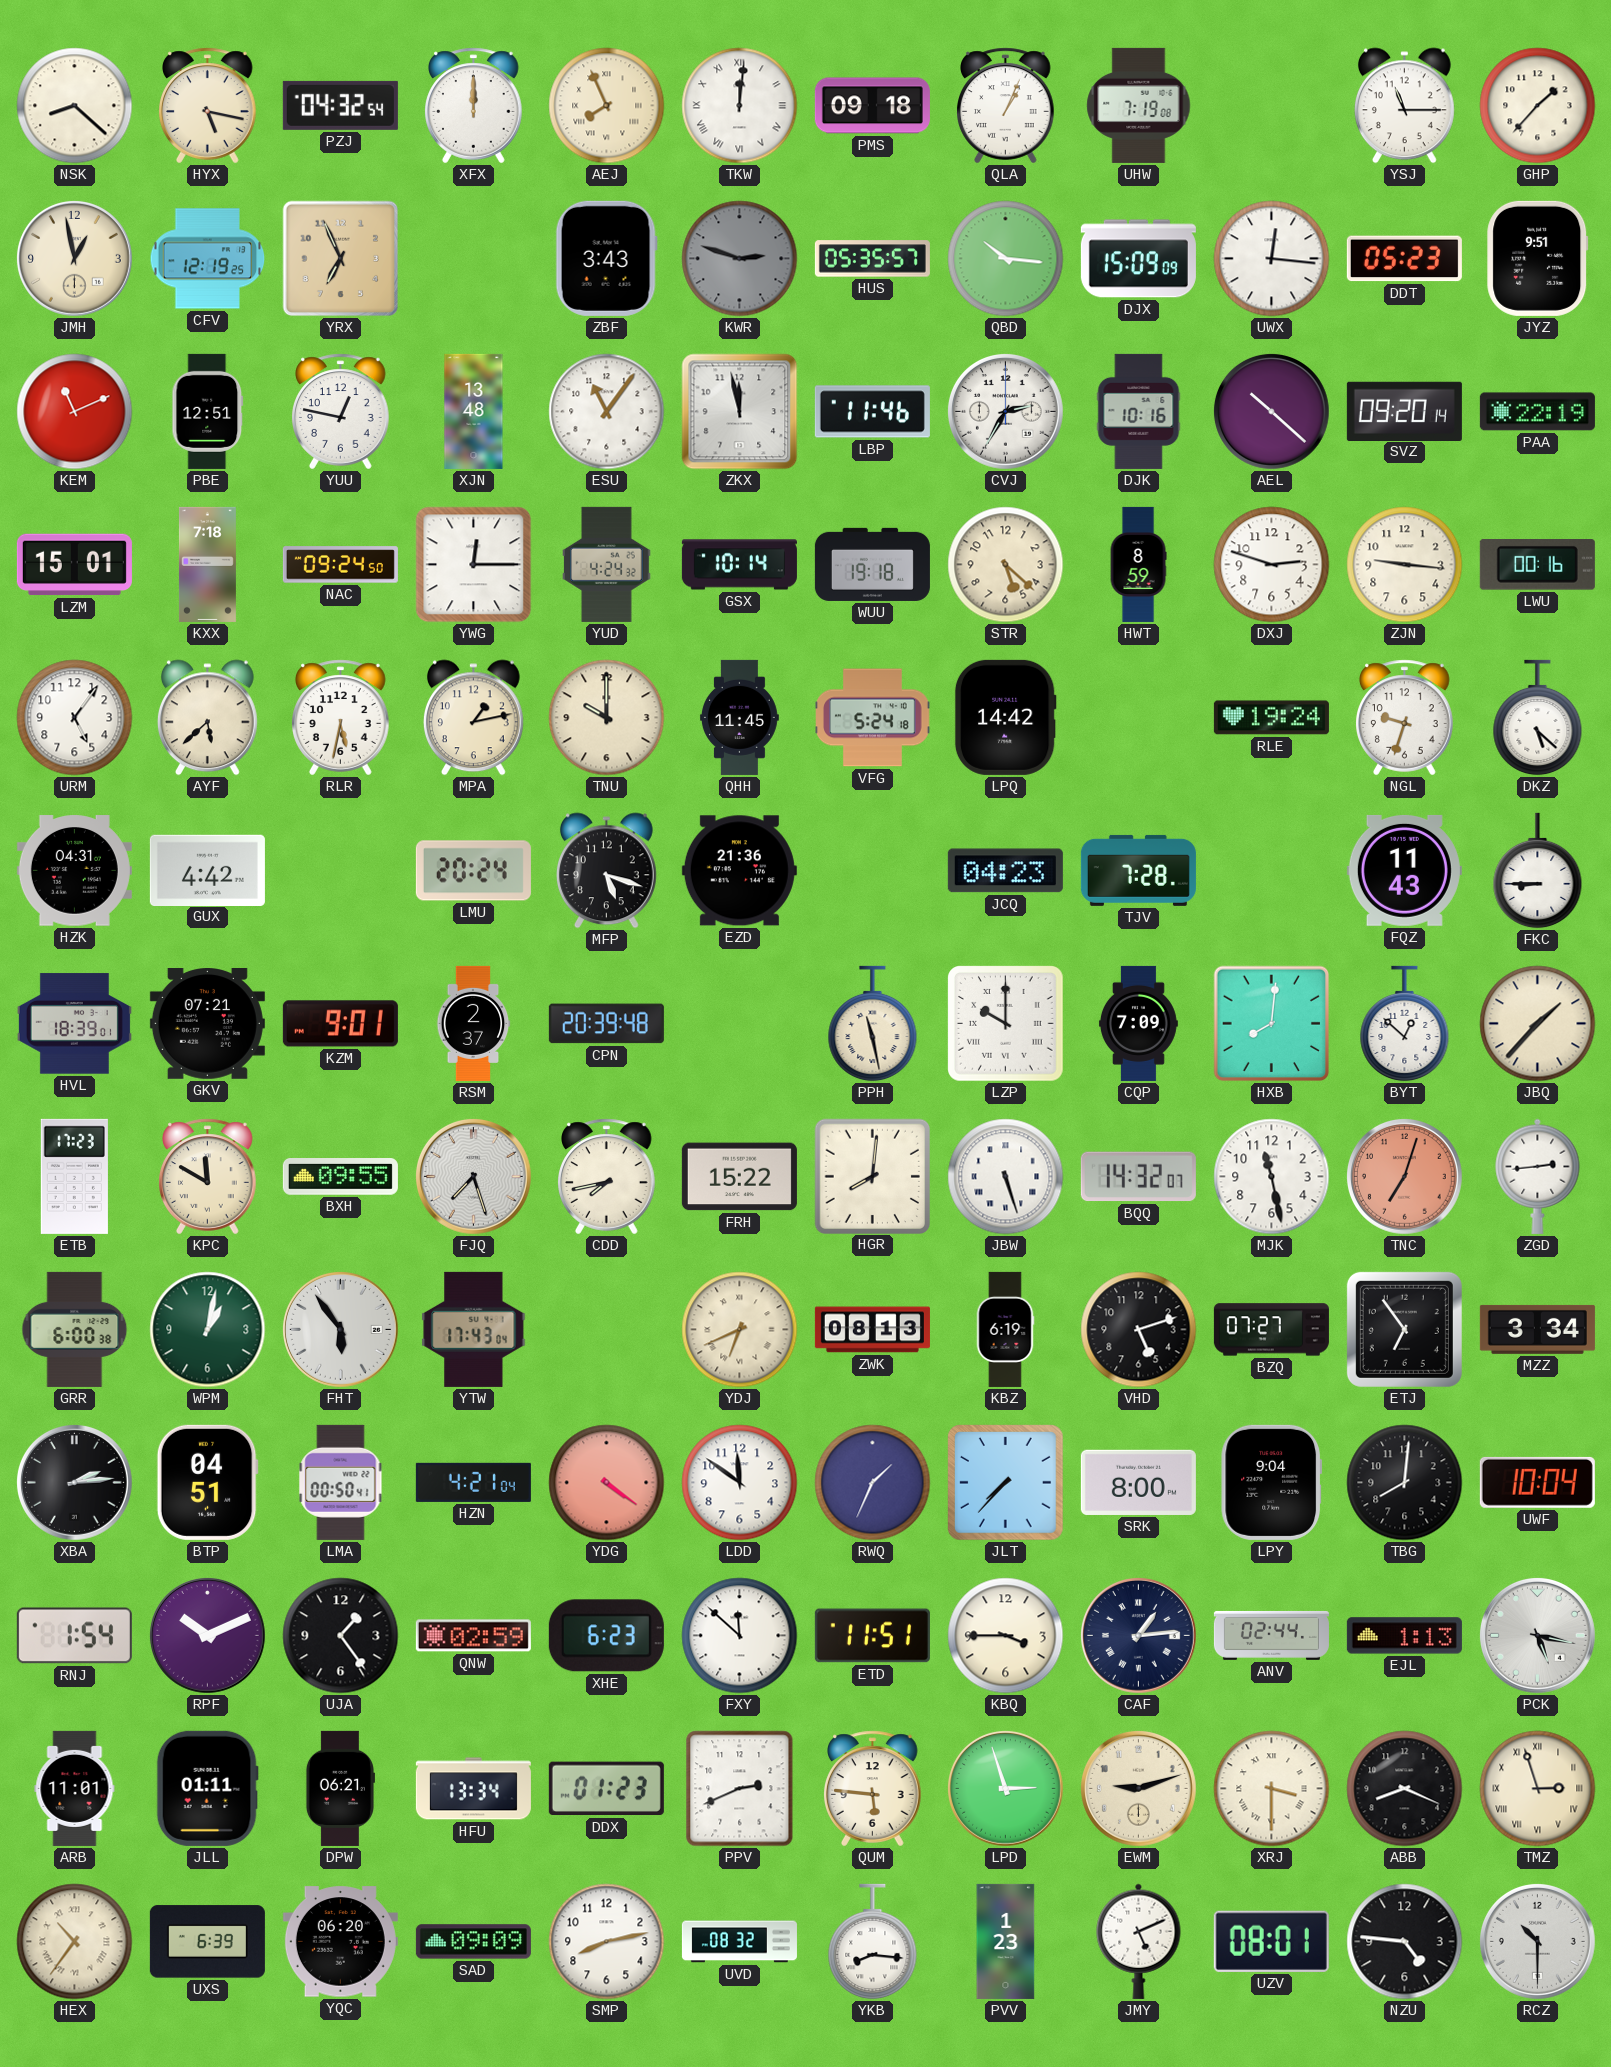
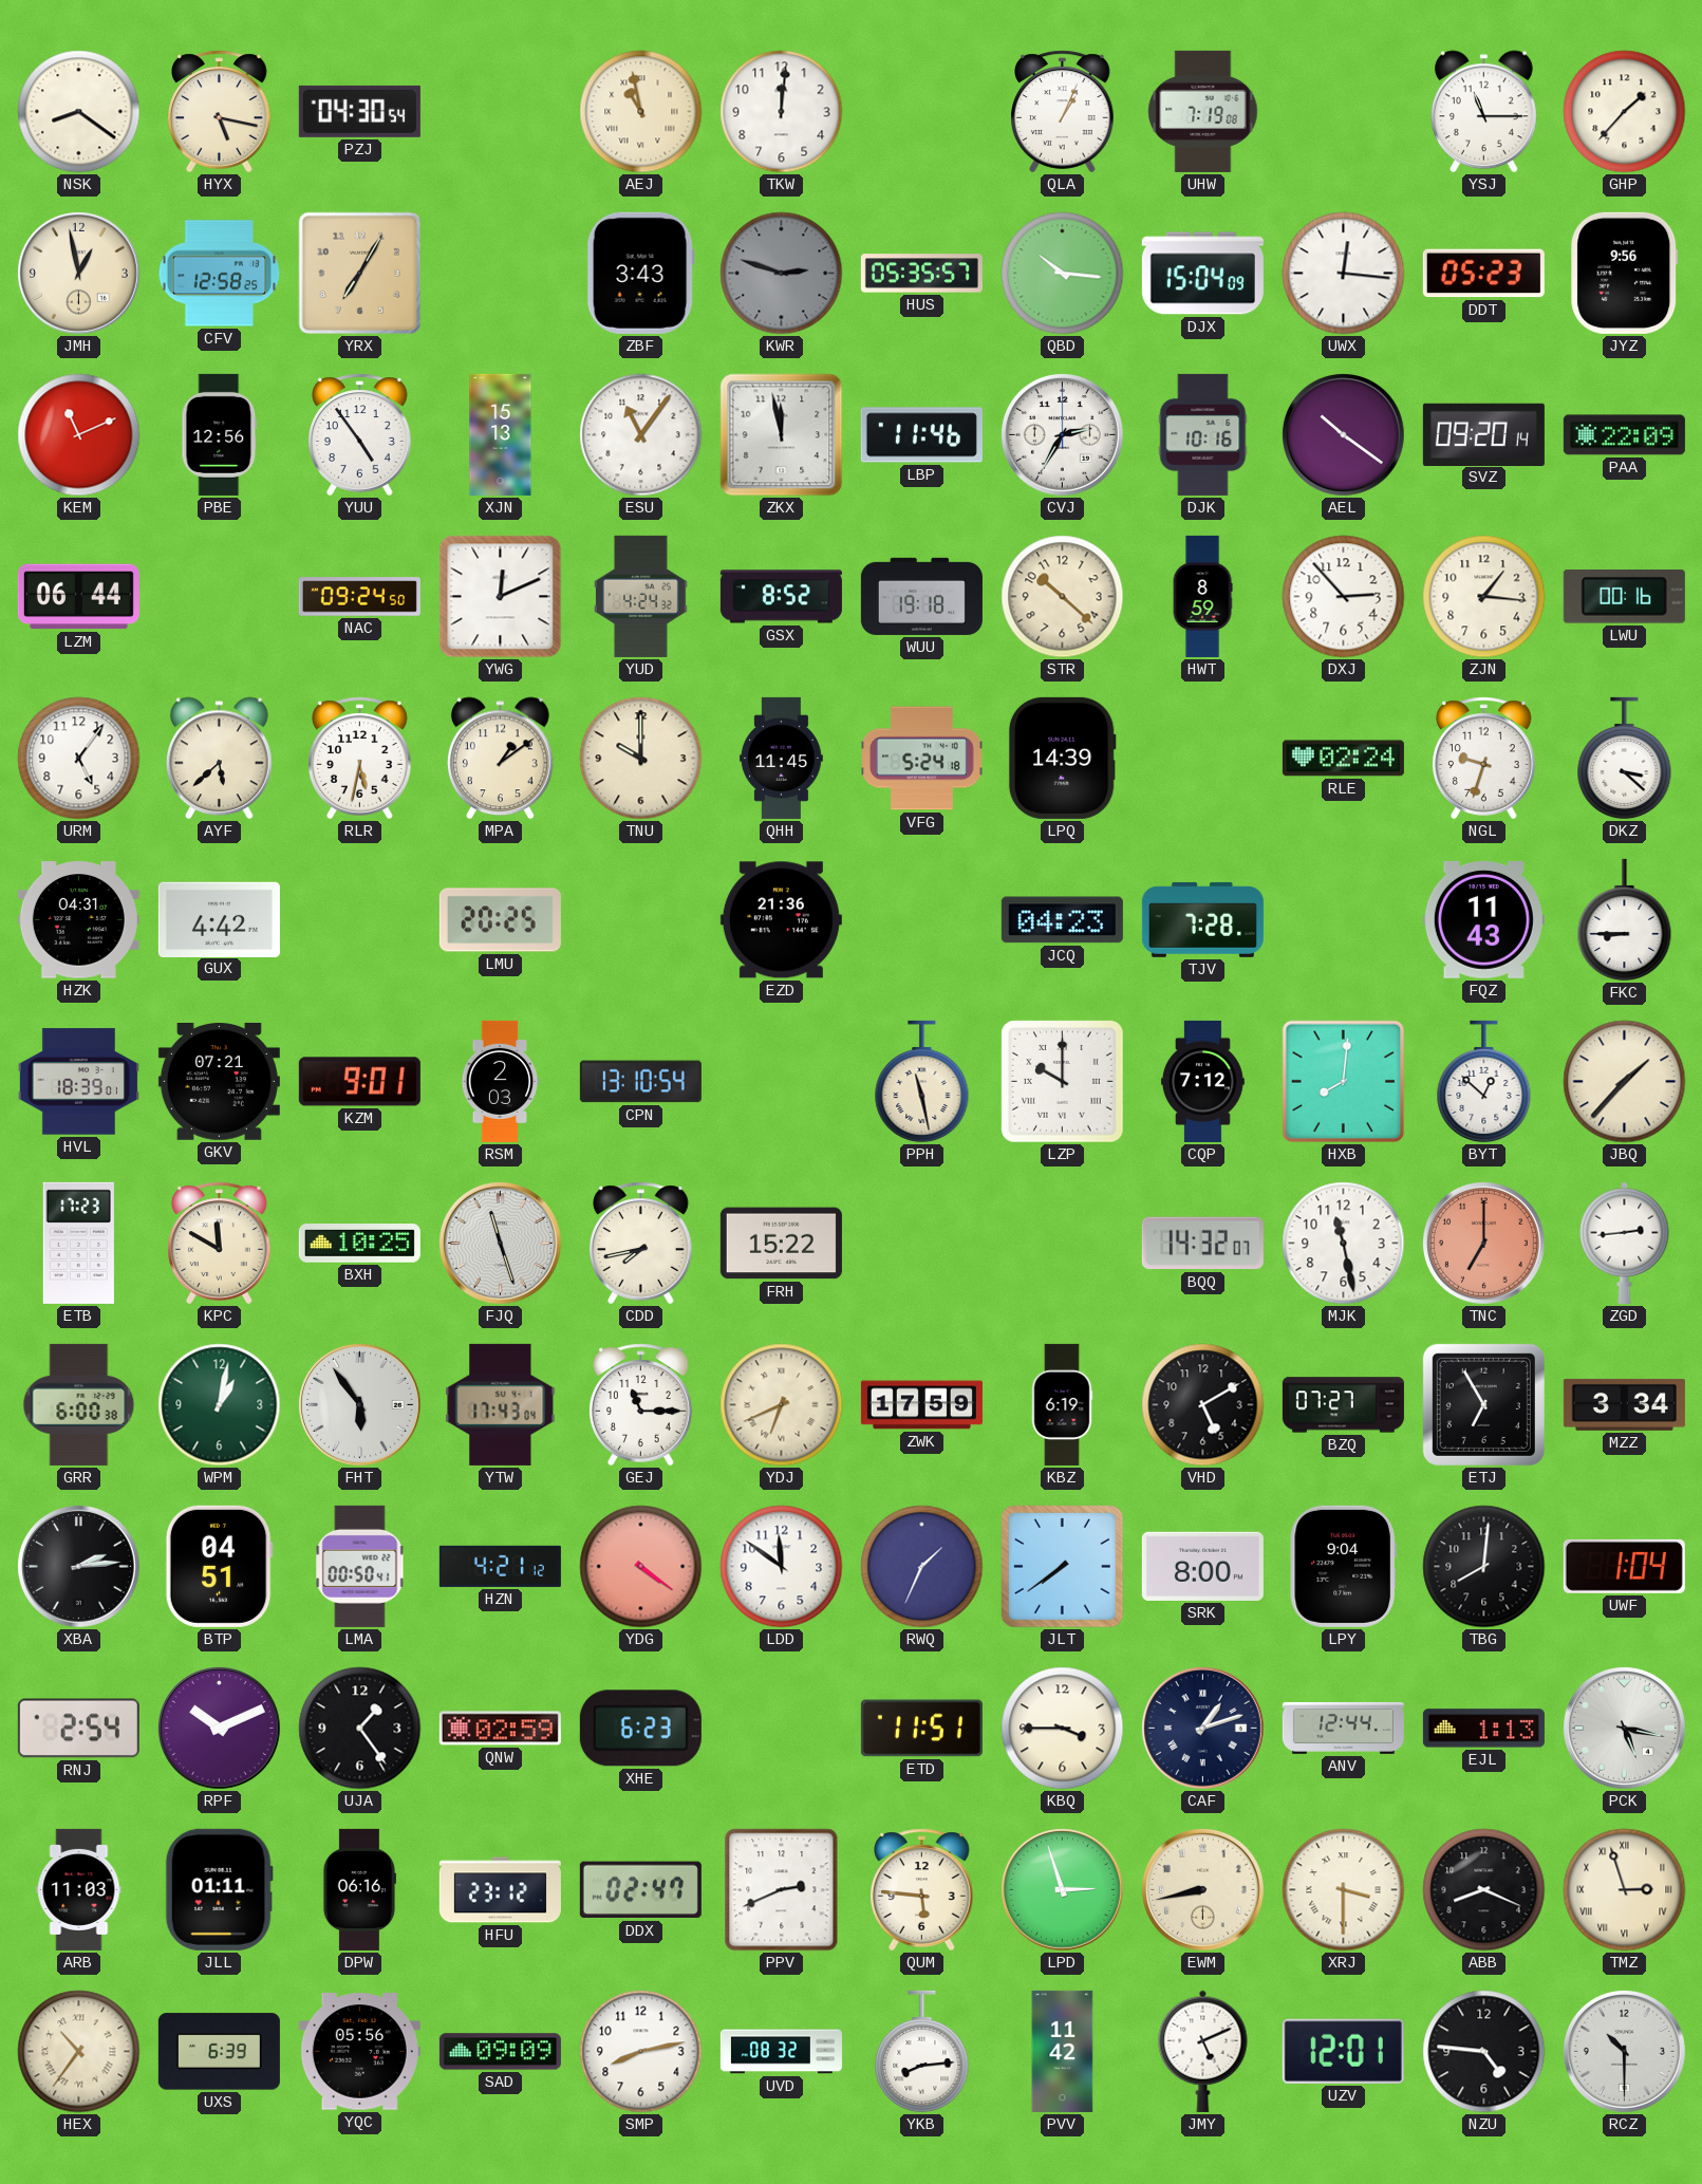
NSK: 8:22 -> 8:21 (79, 112)
PZJ: 04:32 -> 04:30 (359, 111)
XFX: 12:00 -> none (474, 106)
AEJ: 7:56 -> 10:58 (641, 112)
TKW numerals: Roman -> Arabic (782, 112)
PMS: 09:18 -> none (872, 106)
CFV: 12:19 -> 12:58 (220, 274)
YRX: 6:56 -> 7:05 (360, 274)
DJX: 15:09 -> 15:04 (1202, 274)
JYZ: 9:51 -> 9:56 (1625, 273)
PBE: 12:51 -> 12:56 (220, 434)
YUU: 12:47 -> 4:54 (360, 435)
XJN: 13:48 -> 15:13 (501, 434)
AEL: 10:22 -> 10:21 (1343, 434)
PAA: 22:19 -> 22:09 (1624, 435)
LZM: 15:01 -> 06:44 (78, 597)
KXX: 7:18 -> none (207, 564)
YWG: 12:15 -> 12:11 (501, 597)
GSX: 10:14 -> 8:52 (781, 597)
STR: 5:22 -> 10:22 (1063, 597)
DXJ: 2:48 -> 2:53 (1344, 597)
ZJN: 9:16 -> 1:16 (1484, 597)
MPA: 1:13 -> 1:09 (500, 759)
LPQ: 14:42 -> 14:39 (1062, 758)
RLE: 19:24 -> 02:24 (1343, 759)
DKZ: 5:22 -> 3:22 (1625, 759)
LMU: 20:24 -> 20:25 (500, 920)
MFP: 5:18 -> none (606, 871)
RSM: 2:37 -> 2:03 (500, 1081)
CPN: 20:39 -> 13:10 (640, 1082)
CQP: 7:09 -> 7:12 (1202, 1081)
BXH: 09:55 -> 10:25 (359, 1244)
FJQ: 7:27 -> 11:27 (500, 1243)
HGR: 8:01 -> none (872, 1176)
JBW: 5:27 -> none (1006, 1177)
TNC: 7:03 -> 7:00 (1483, 1243)
GEJ: none -> 11:15 (641, 1405)
ZWK: 08:13 -> 17:59 (921, 1405)
VHD: 5:12 -> 5:10 (1203, 1405)
ETJ: 6:54 -> 6:55 (1483, 1404)
HZN: 4:21:04 -> 4:21:12 (500, 1566)
JLT: 7:37 -> 7:39 (1063, 1567)
UWF: 10:04 -> 1:04 (1624, 1566)
RNJ: 1:54 -> 2:54 (78, 1729)
FXY: 11:52 -> none (740, 1636)
CAF: 1:14 -> 1:12 (1202, 1728)
ANV: 02:44 -> 12:44 (1343, 1728)
ARB: 11:01 -> 11:03 (79, 1889)
DPW: 06:21 -> 06:16 (359, 1889)
HFU: 13:34 -> 23:12 (500, 1890)
DDX: 01:23 -> 02:47 (640, 1890)
EWM: 9:12 -> 8:43 (1202, 1889)
YQC: 06:20 -> 05:56 (359, 2052)
YKB: 8:16 -> 8:14 (922, 2052)
PVV: 1:23 -> 11:42 (1063, 2051)
UZV: 08:01 -> 12:01 (1343, 2051)
